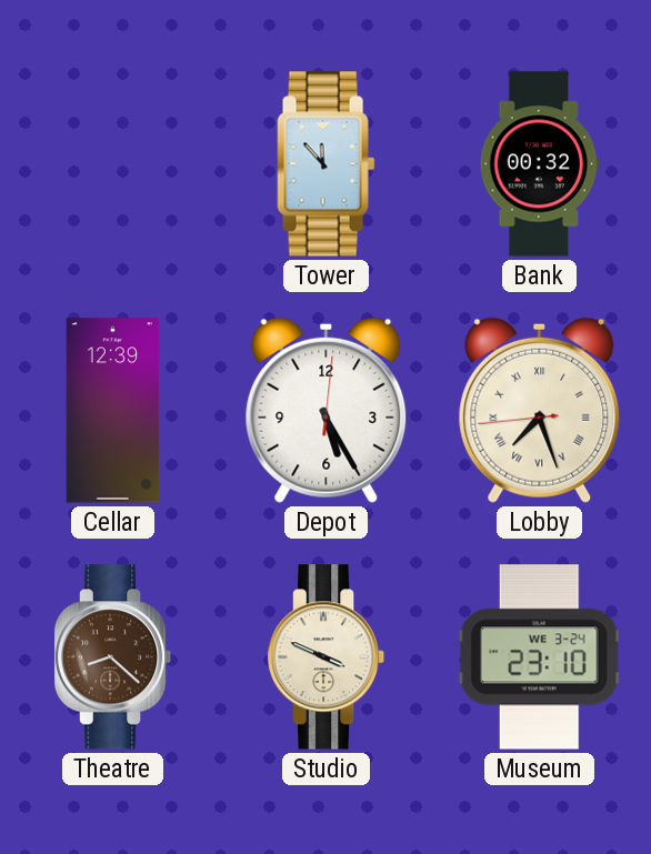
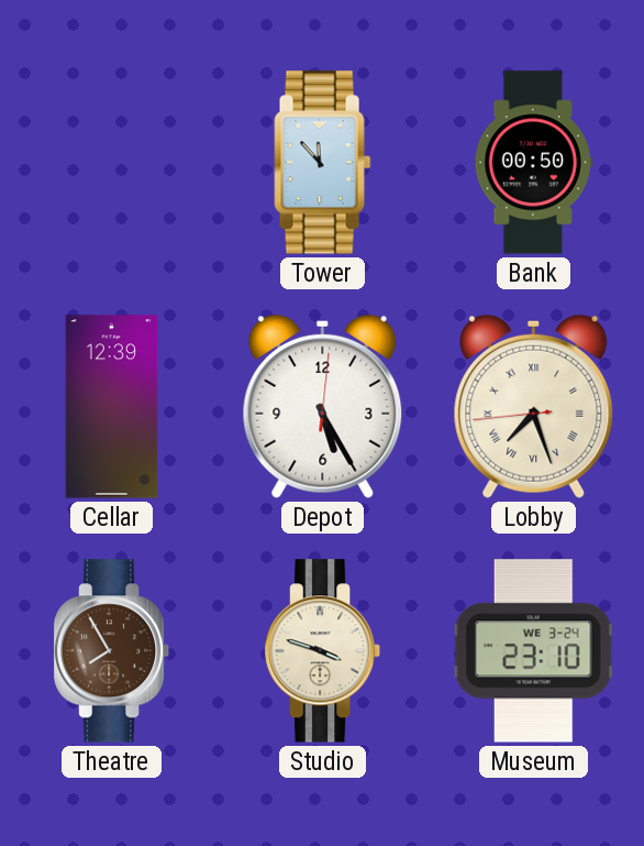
Bank: 00:32 -> 00:50 (533, 163)
Theatre: 8:22 -> 7:55 (112, 651)
Studio: 3:49 -> 3:48 (323, 651)
